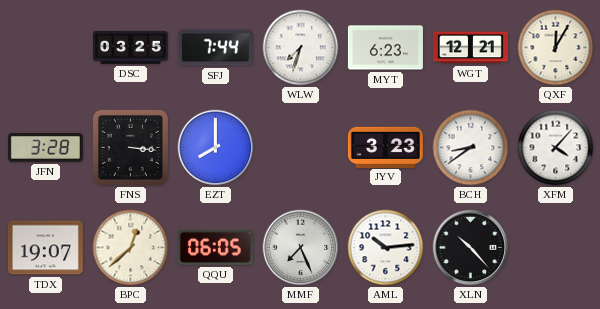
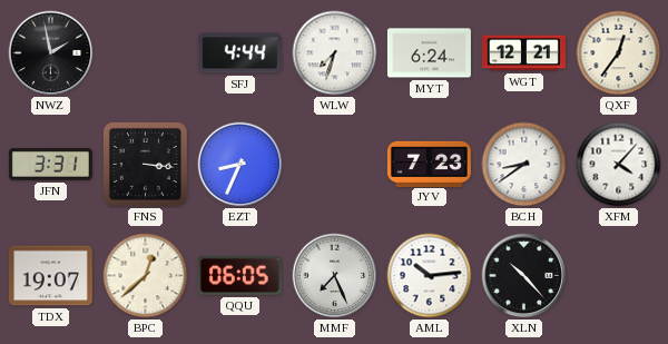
NWZ: none -> 1:58 (51, 53)
DSC: 03:25 -> none (130, 47)
SFJ: 7:44 -> 4:44 (239, 53)
MYT: 6:23 -> 6:24 (429, 53)
QXF: 12:05 -> 12:36 (619, 53)
JFN: 3:28 -> 3:31 (50, 165)
EZT: 8:00 -> 8:34 (240, 165)
JYV: 3:23 -> 7:23 (429, 164)
